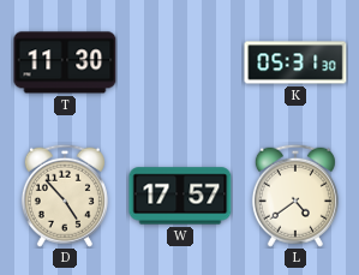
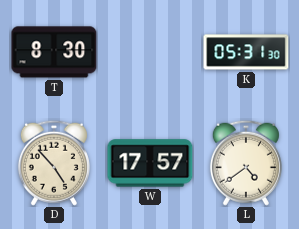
T: 11:30 -> 8:30 (54, 52)
